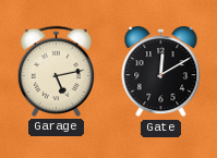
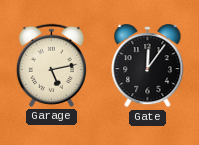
Gate: 12:10 -> 12:06 (148, 66)
